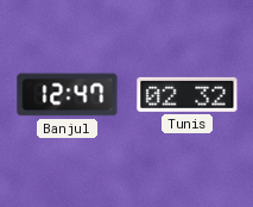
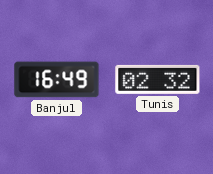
Banjul: 12:47 -> 16:49 (57, 80)
